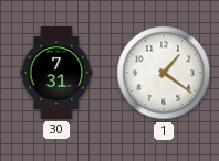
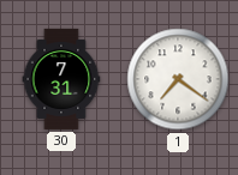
1: 1:21 -> 7:21 (178, 79)
